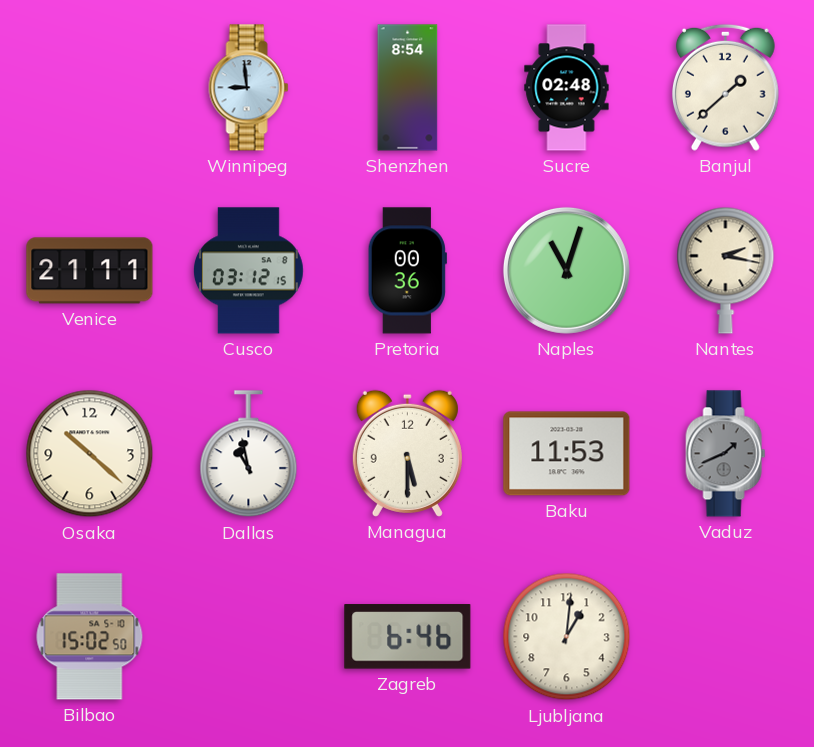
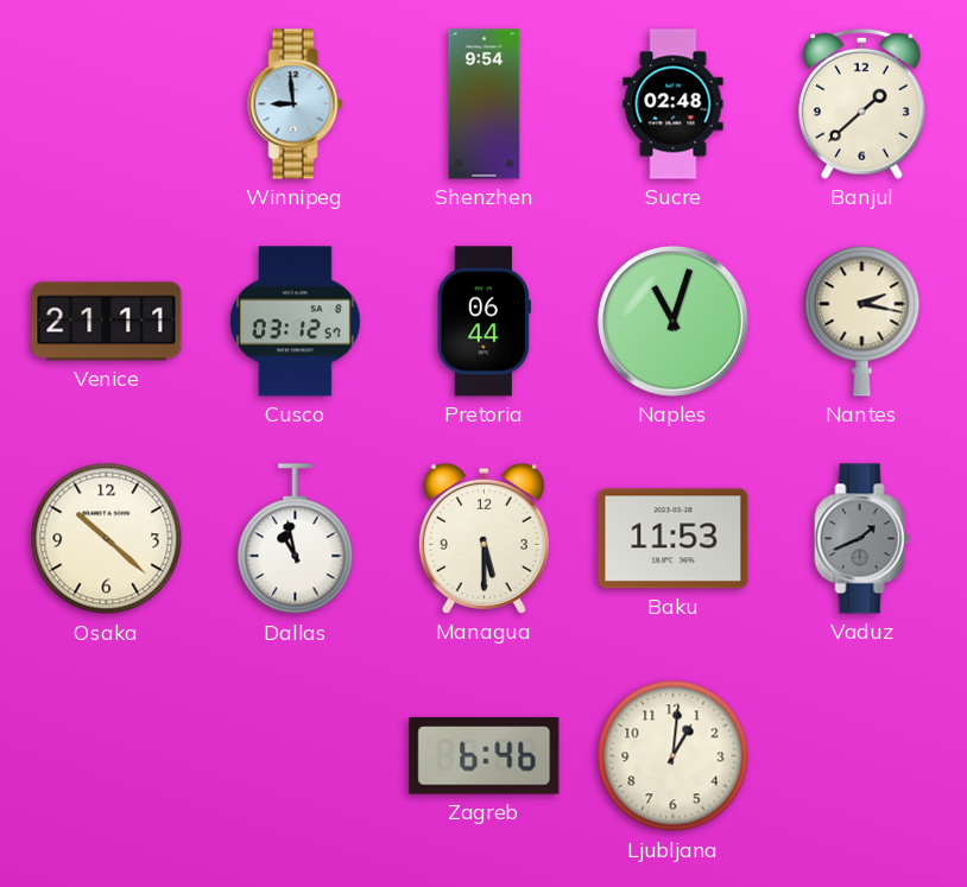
Shenzhen: 8:54 -> 9:54 (485, 104)
Cusco: 03:12:15 -> 03:12:57 (295, 322)
Pretoria: 00:36 -> 06:44 (483, 322)
Bilbao: 15:02 -> none (90, 637)
